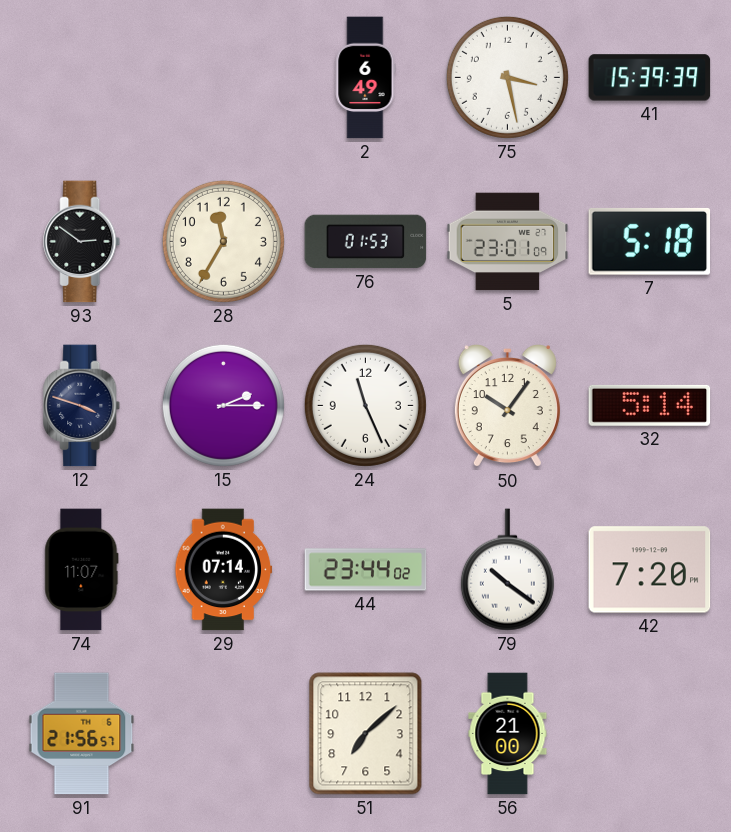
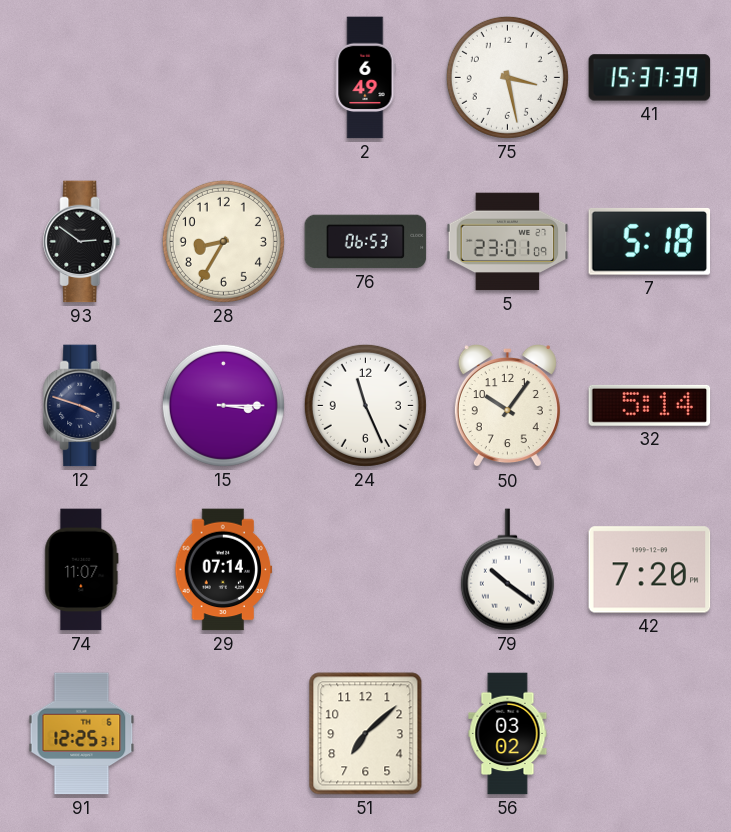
41: 15:39 -> 15:37 (650, 78)
28: 11:35 -> 8:35 (223, 241)
76: 01:53 -> 06:53 (366, 242)
15: 2:15 -> 3:15 (223, 405)
44: 23:44 -> none (366, 570)
91: 21:56 -> 12:25 (82, 734)
56: 21:00 -> 03:02 (508, 734)
